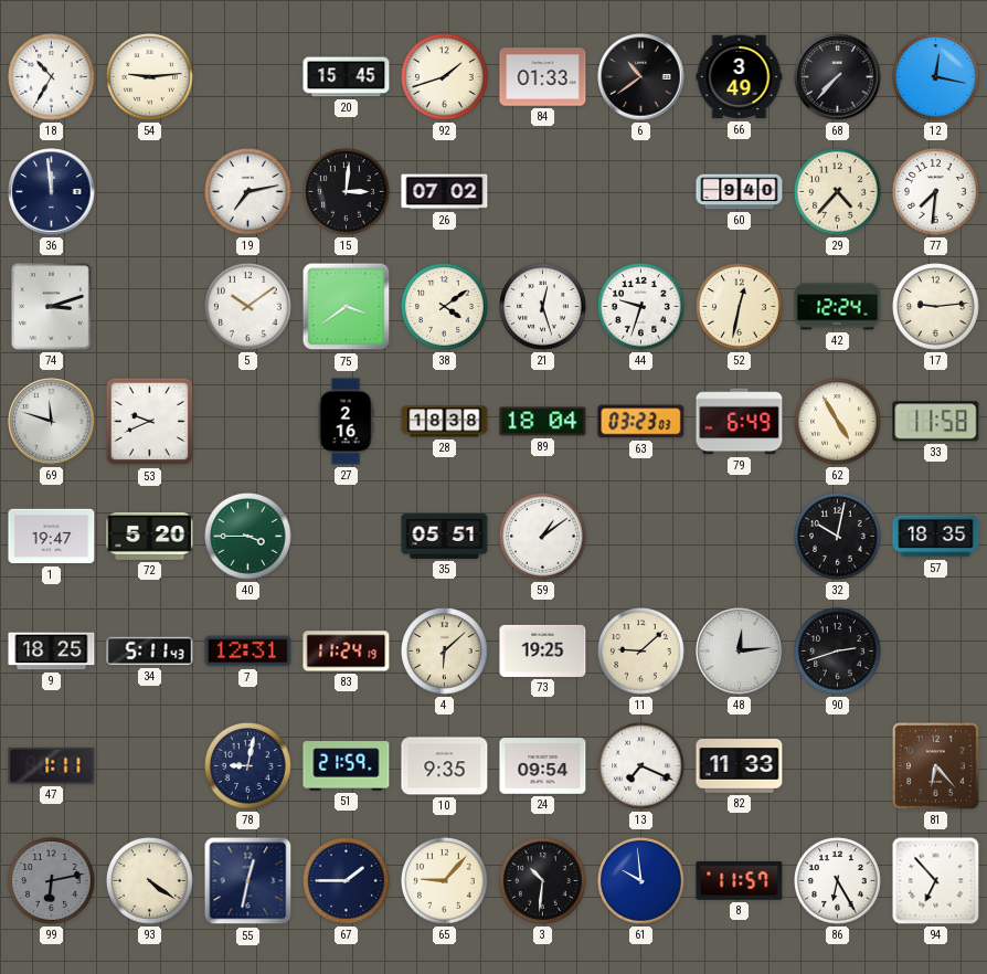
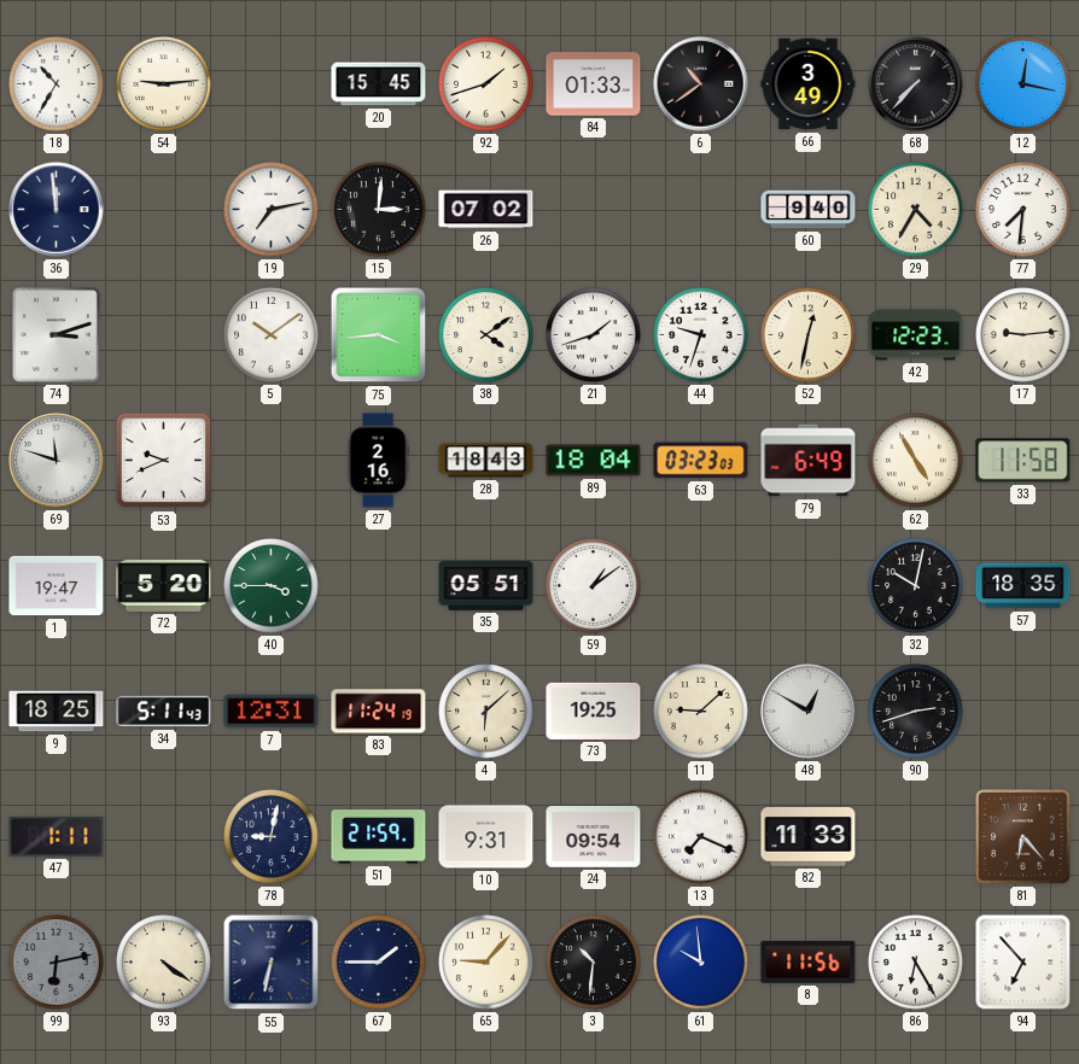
29: 4:37 -> 4:35 (916, 210)
75: 3:39 -> 3:44 (379, 335)
21: 12:27 -> 1:42 (594, 335)
42: 12:24 -> 12:23 (916, 335)
28: 18:38 -> 18:43 (486, 461)
48: 12:14 -> 12:50 (809, 712)
10: 9:35 -> 9:31 (486, 837)
55: 12:32 -> 6:32 (272, 963)
8: 11:57 -> 11:56 (809, 961)
